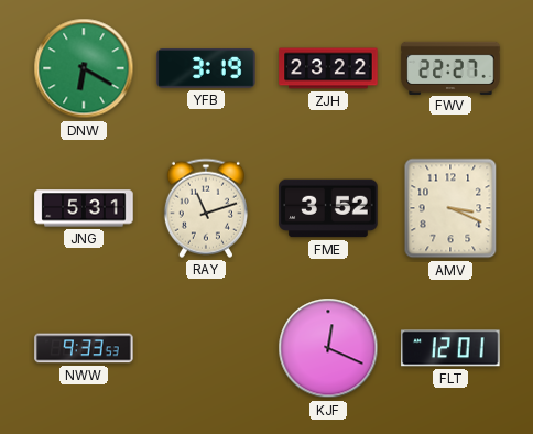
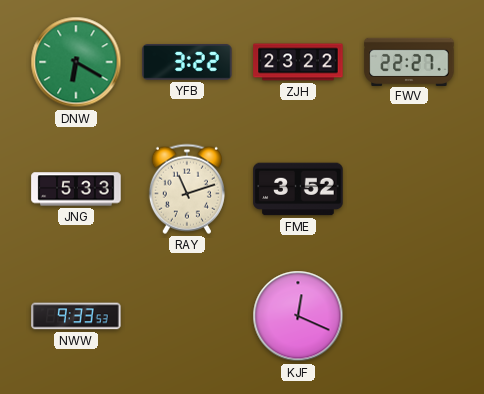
YFB: 3:19 -> 3:22 (187, 63)
JNG: 5:31 -> 5:33 (76, 189)
AMV: 3:19 -> none (450, 208)
FLT: 12:01 -> none (450, 348)
